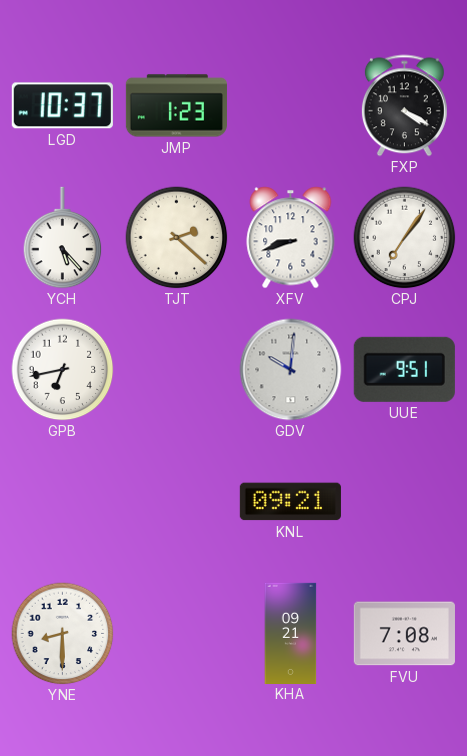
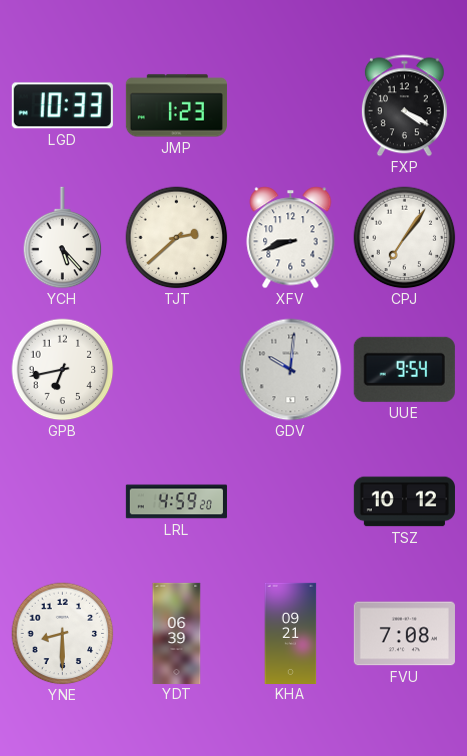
LGD: 10:37 -> 10:33 (62, 106)
TJT: 2:22 -> 2:38 (177, 238)
UUE: 9:51 -> 9:54 (404, 369)
LRL: none -> 4:59 (176, 502)
KNL: 09:21 -> none (290, 502)
TSZ: none -> 10:12 (404, 502)
YDT: none -> 06:39 (177, 633)
